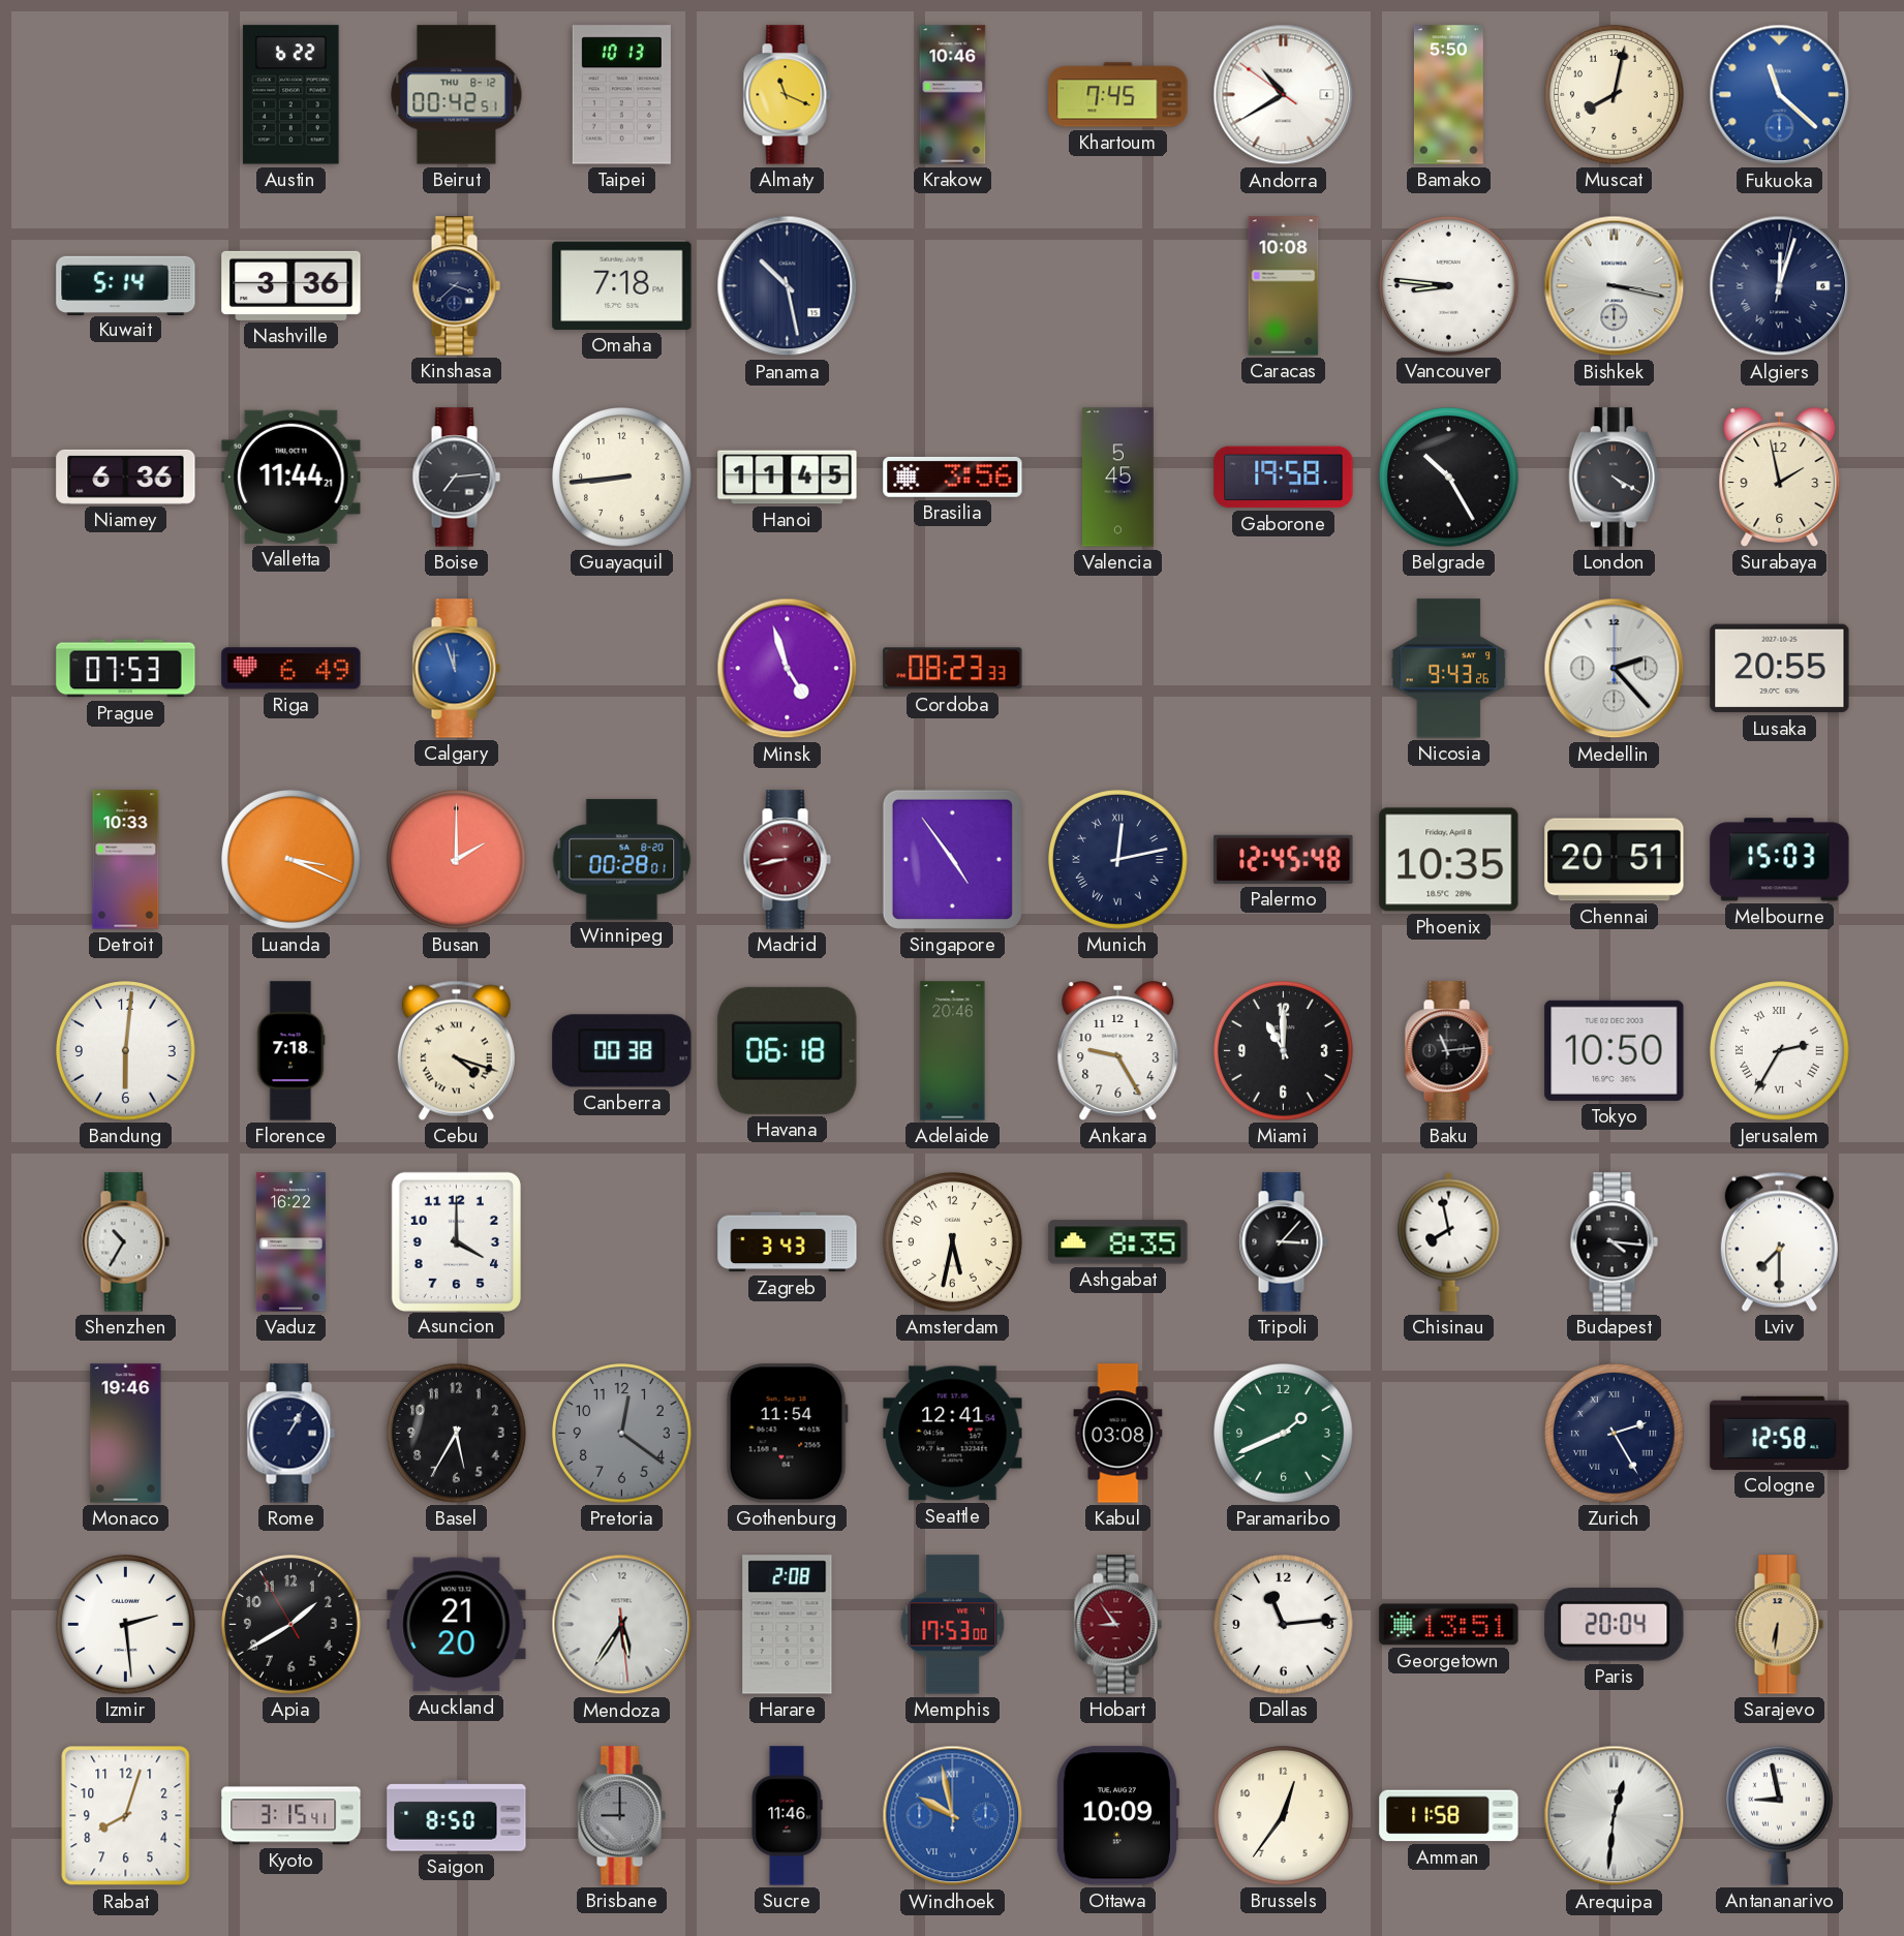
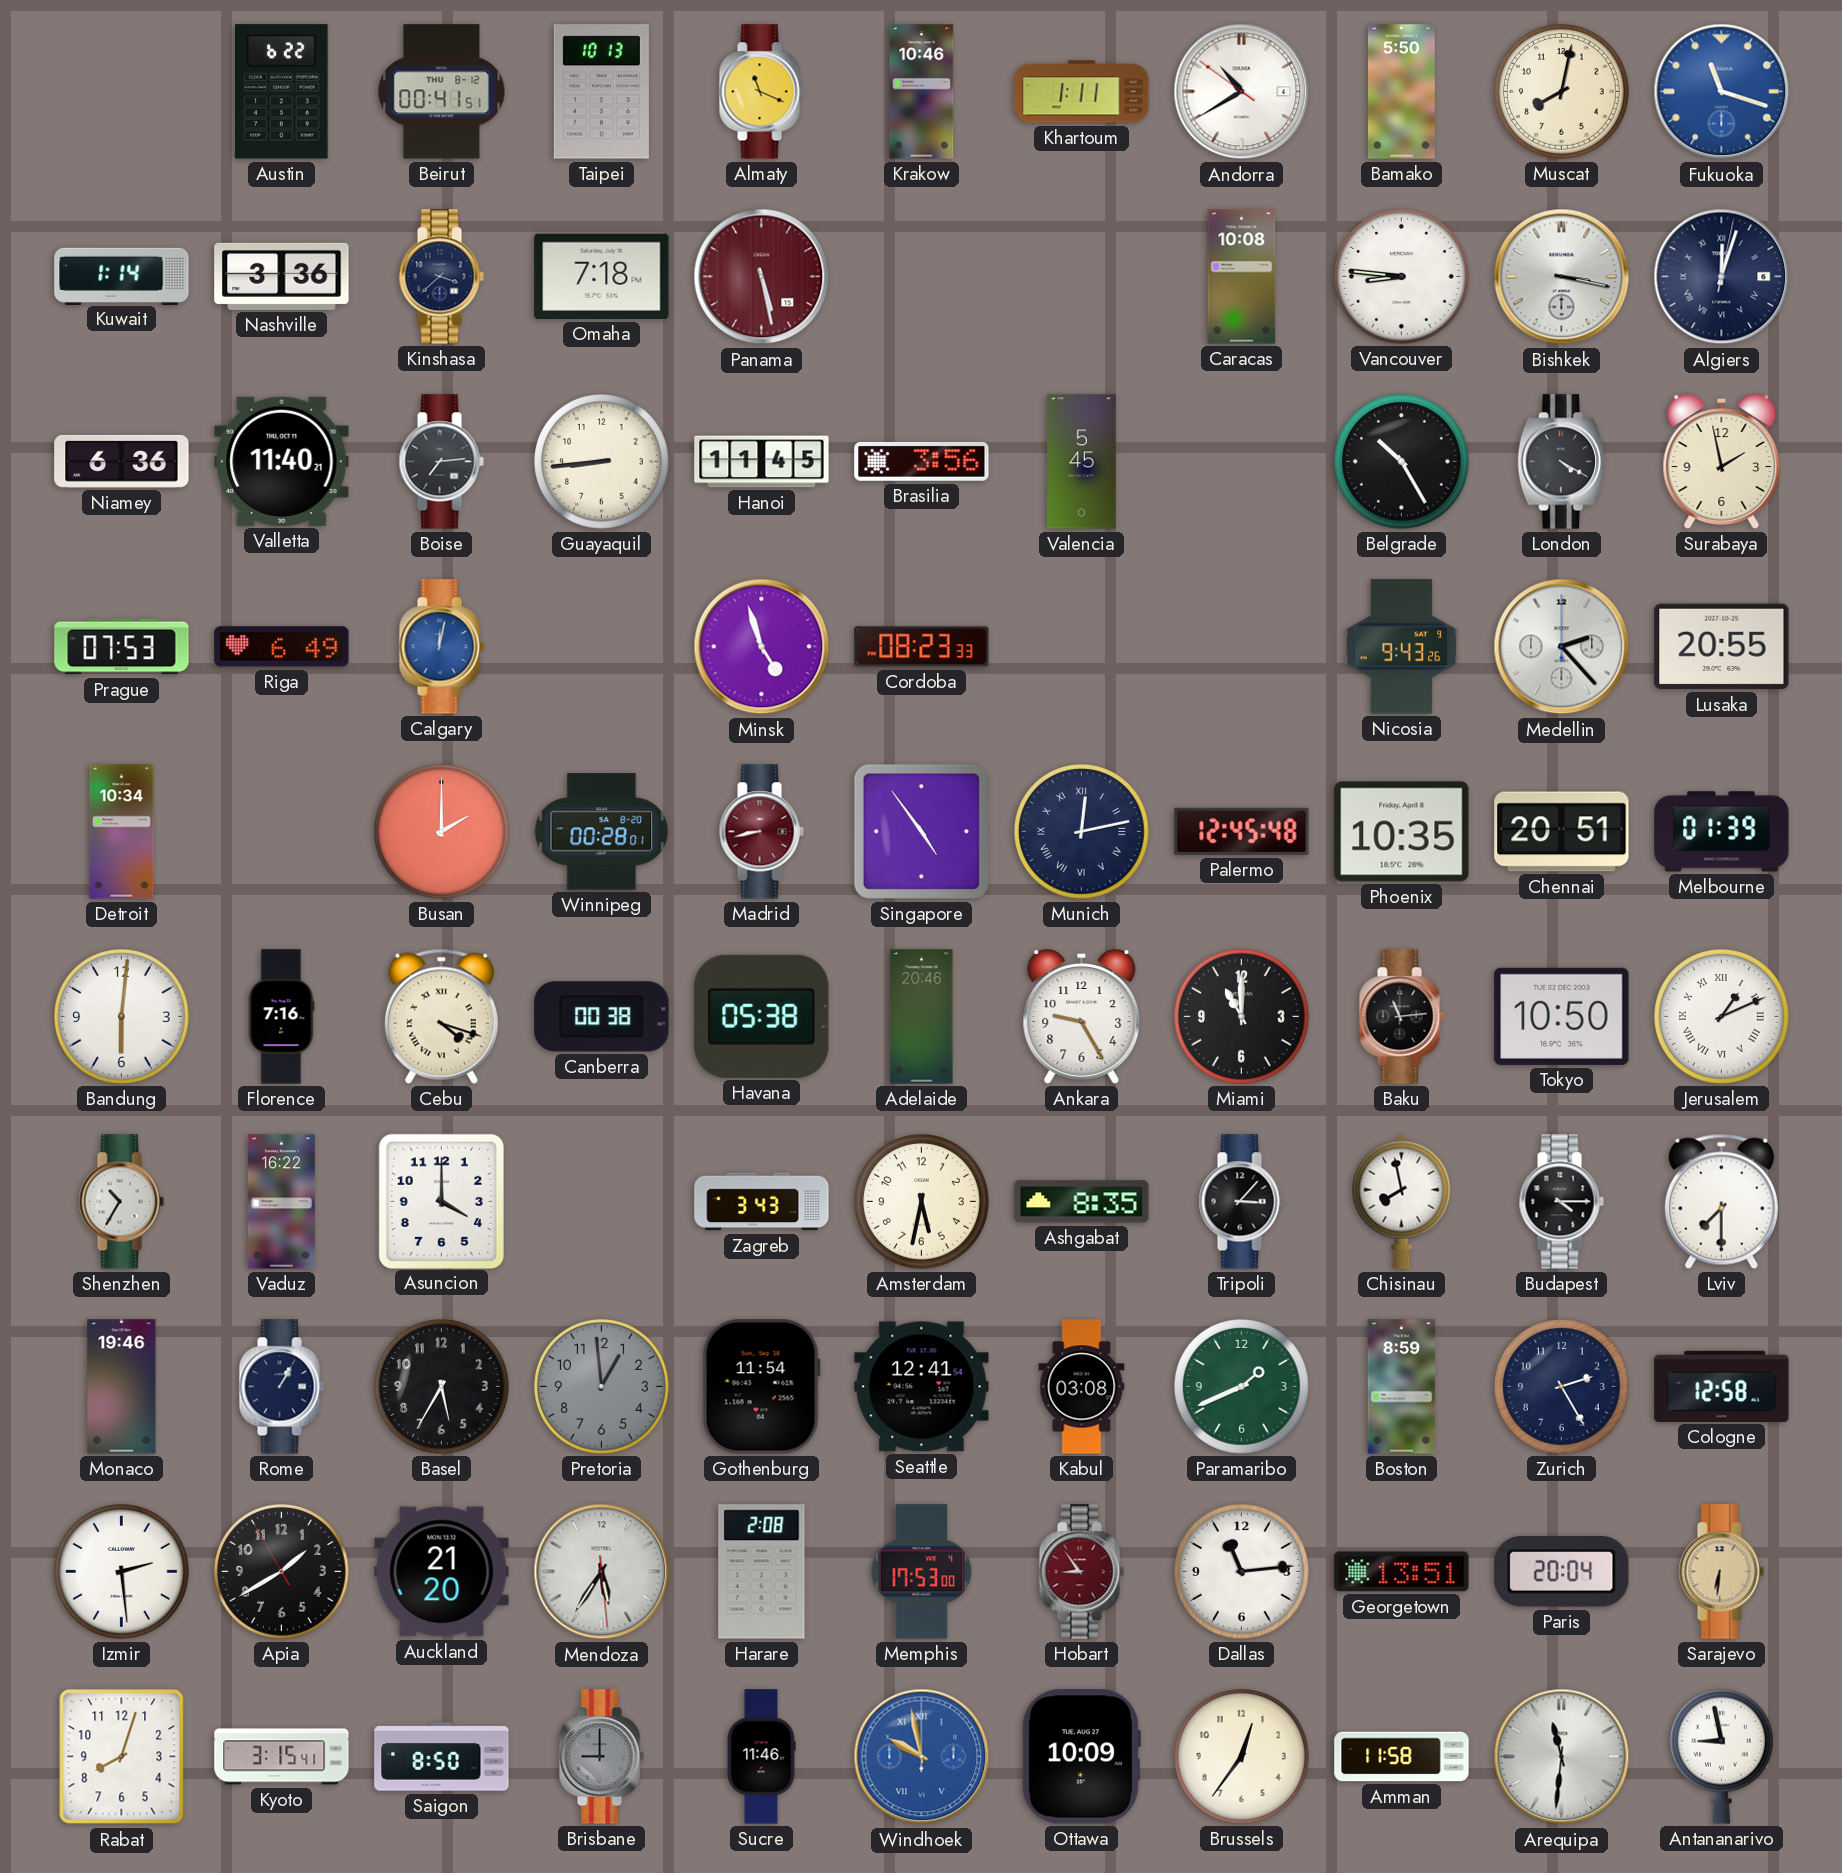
Beirut: 00:42 -> 00:41 (442, 92)
Khartoum: 7:45 -> 1:11 (1082, 92)
Fukuoka: 11:22 -> 11:18 (1722, 92)
Kuwait: 5:14 -> 1:14 (122, 276)
Panama: 10:28 -> 5:28 (762, 277)
Panama dial: navy -> burgundy (762, 277)
Valletta: 11:44 -> 11:40 (282, 461)
Gaborone: 19:58 -> none (1284, 478)
Calgary: 11:57 -> 12:02 (441, 647)
Detroit: 10:33 -> 10:34 (122, 832)
Luanda: 3:19 -> none (291, 860)
Melbourne: 15:03 -> 01:39 (1722, 832)
Florence: 7:18 -> 7:16 (281, 1017)
Havana: 06:18 -> 05:38 (762, 1016)
Jerusalem: 2:35 -> 1:11 (1722, 1017)
Budapest: 4:16 -> 4:15 (1561, 1202)
Pretoria: 12:21 -> 12:59 (602, 1387)
Boston: none -> 8:59 (1402, 1387)
Zurich numerals: Roman -> Arabic (1562, 1387)
Arequipa: 12:31 -> 11:31 (1562, 1757)
